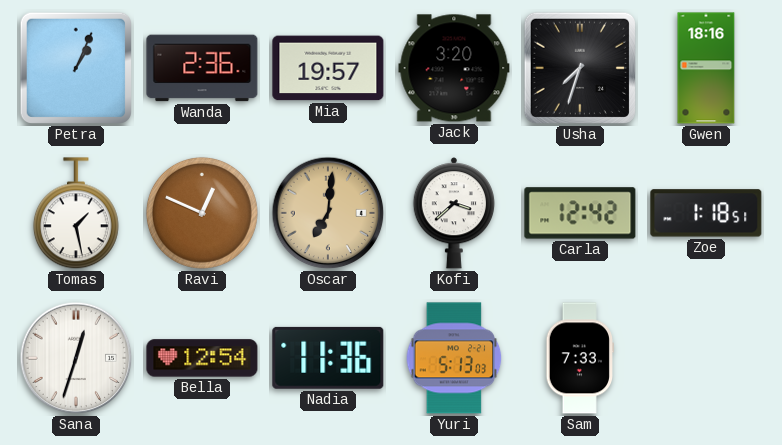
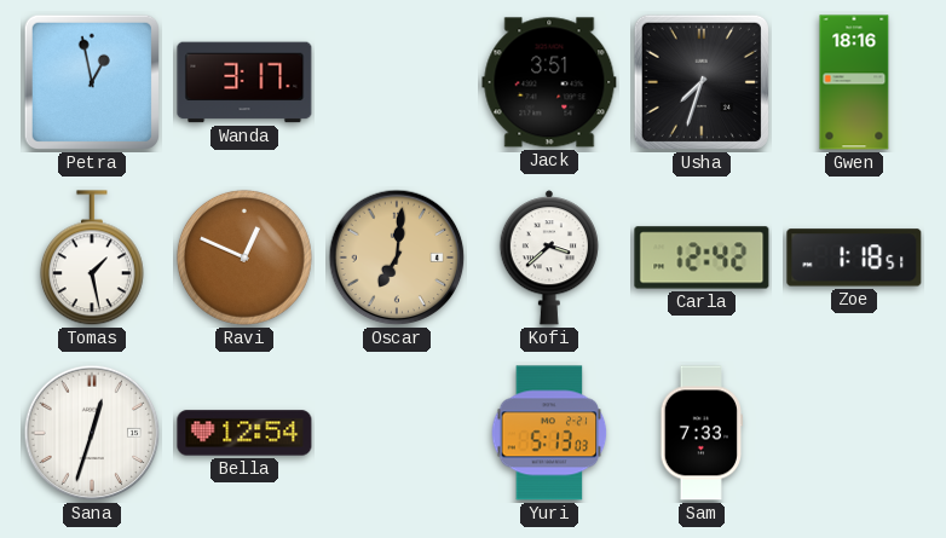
Petra: 1:04 -> 12:58 (92, 82)
Wanda: 2:36 -> 3:17 (244, 82)
Mia: 19:57 -> none (328, 68)
Jack: 3:20 -> 3:51 (549, 82)
Nadia: 11:36 -> none (328, 358)
